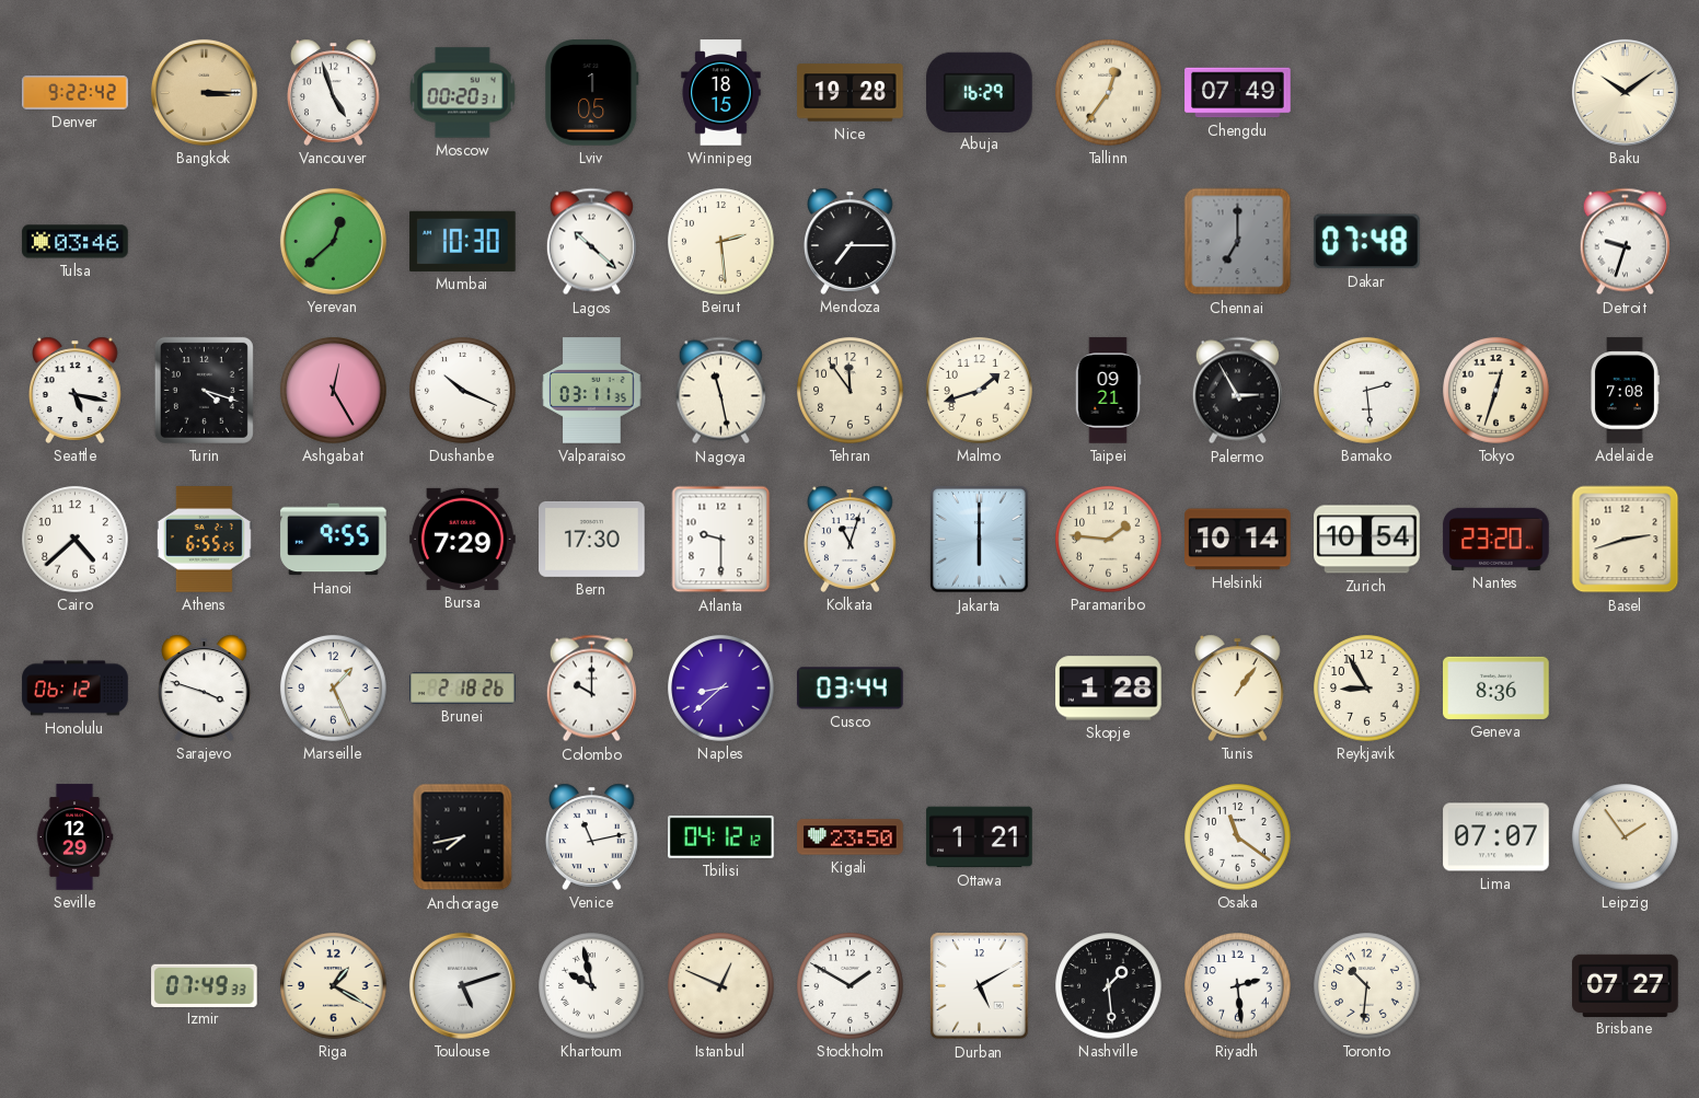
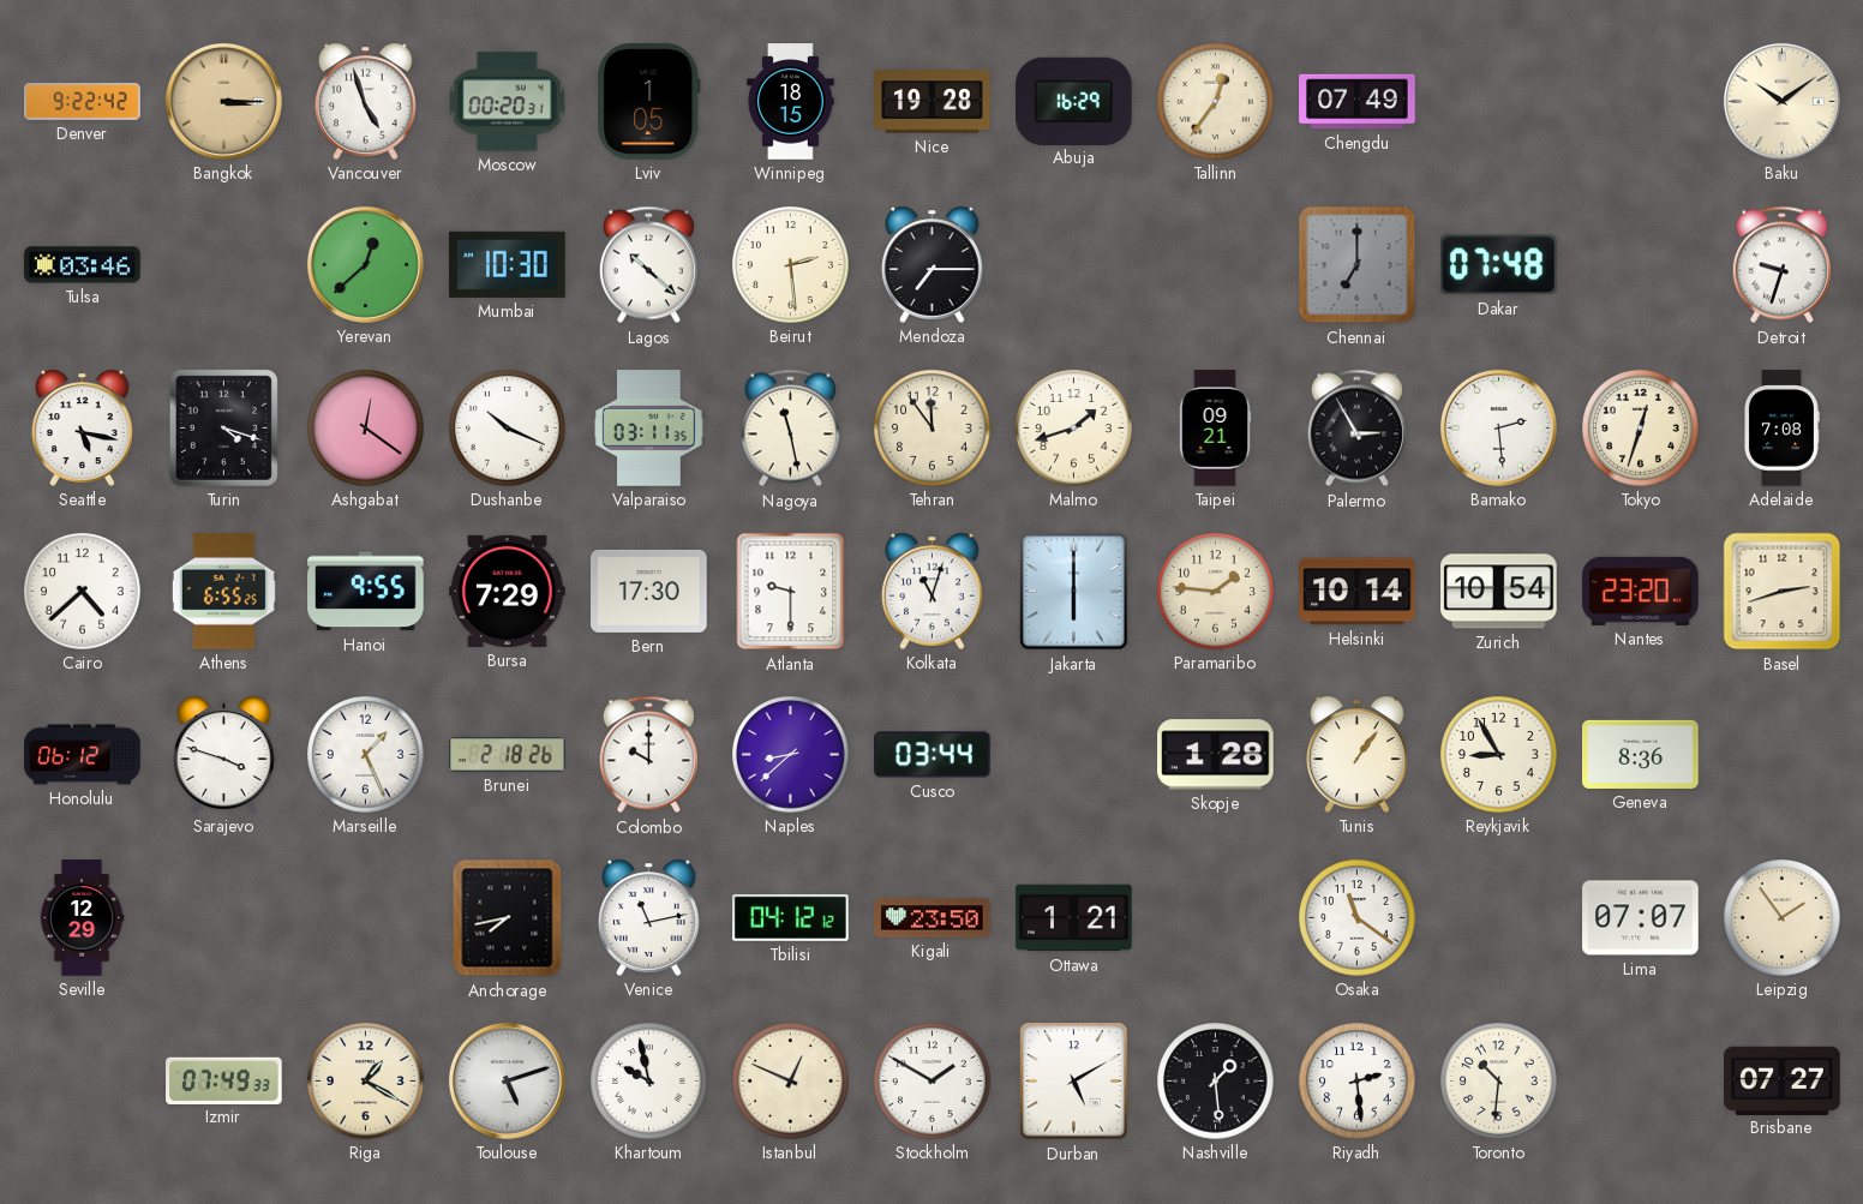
Ashgabat: 12:25 -> 12:21 (366, 429)
